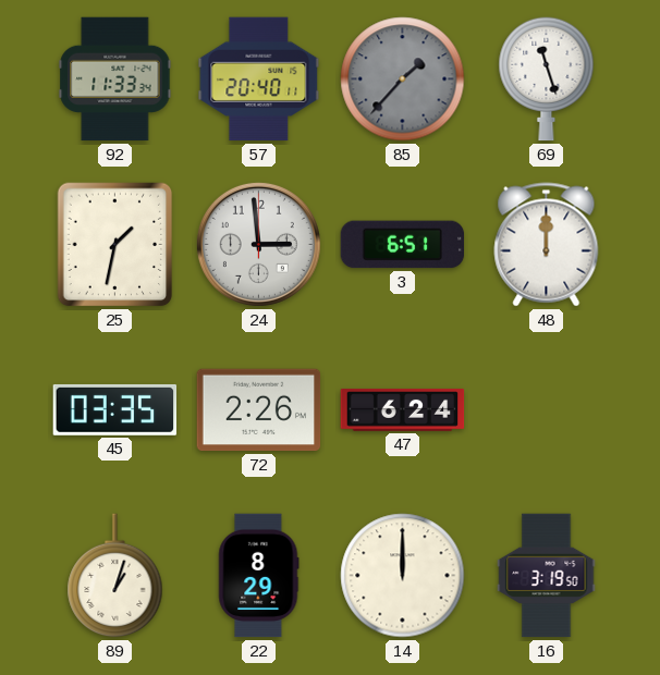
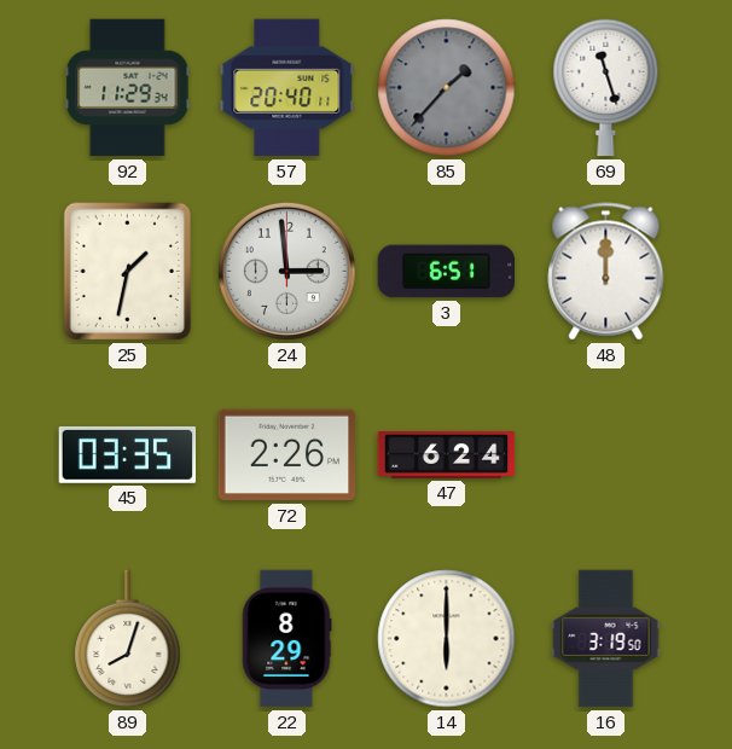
92: 11:33 -> 11:29 (128, 88)
89: 1:03 -> 8:03 (128, 639)
14: 12:00 -> 6:00 (447, 639)
